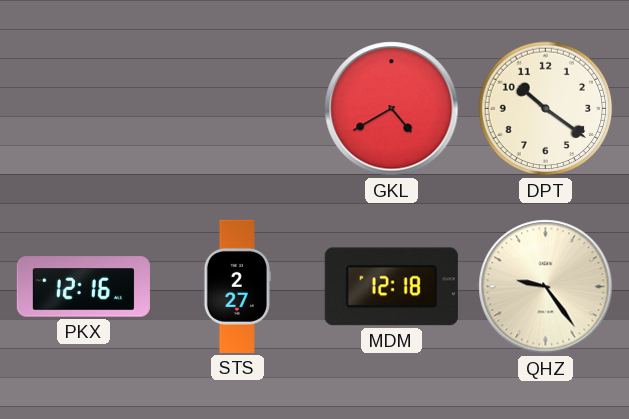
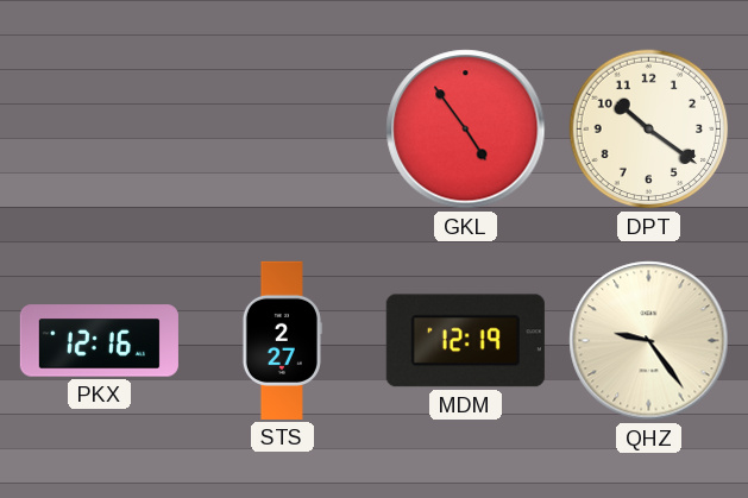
GKL: 4:40 -> 4:54 (466, 130)
MDM: 12:18 -> 12:19 (465, 341)
